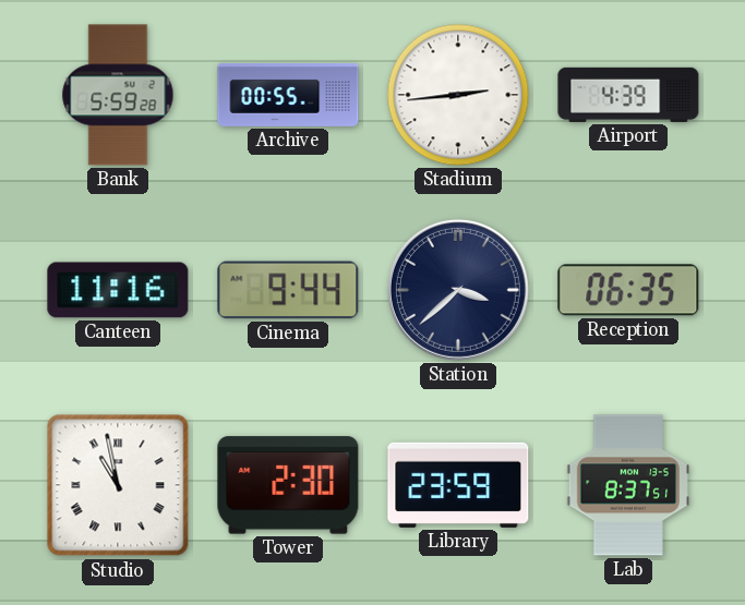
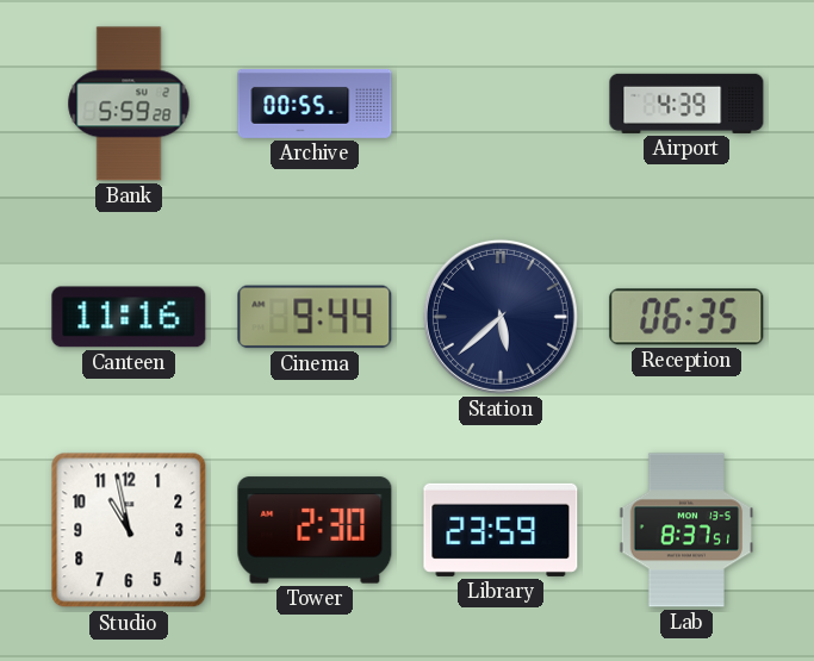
Stadium: 2:44 -> none (458, 95)
Station: 3:38 -> 5:38 (501, 317)
Studio numerals: Roman -> Arabic (129, 530)
